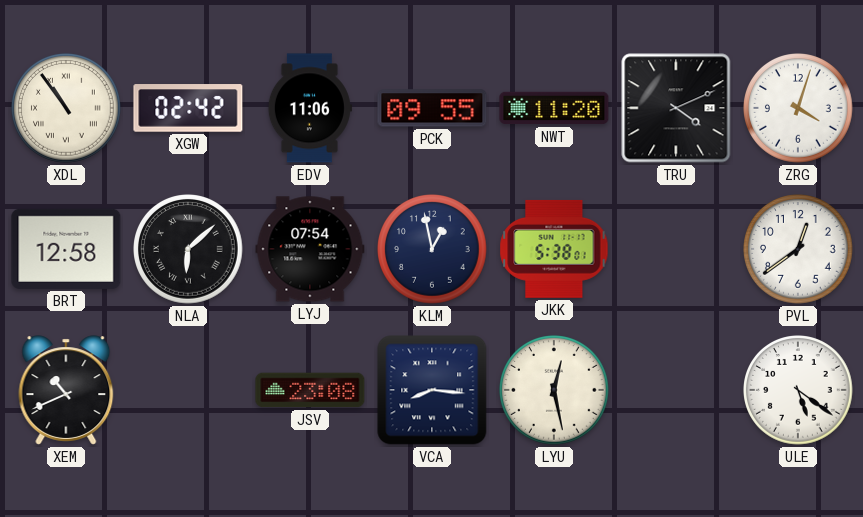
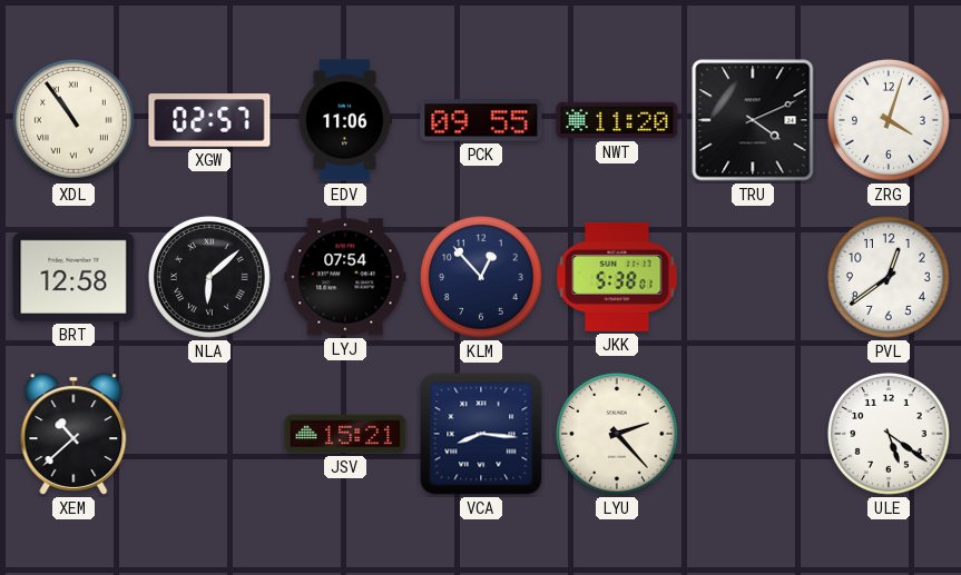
XGW: 02:42 -> 02:57 (209, 120)
KLM: 12:58 -> 12:53 (482, 278)
XEM: 10:41 -> 10:38 (73, 434)
JSV: 23:08 -> 15:21 (345, 434)
LYU: 12:28 -> 2:23 (618, 435)
